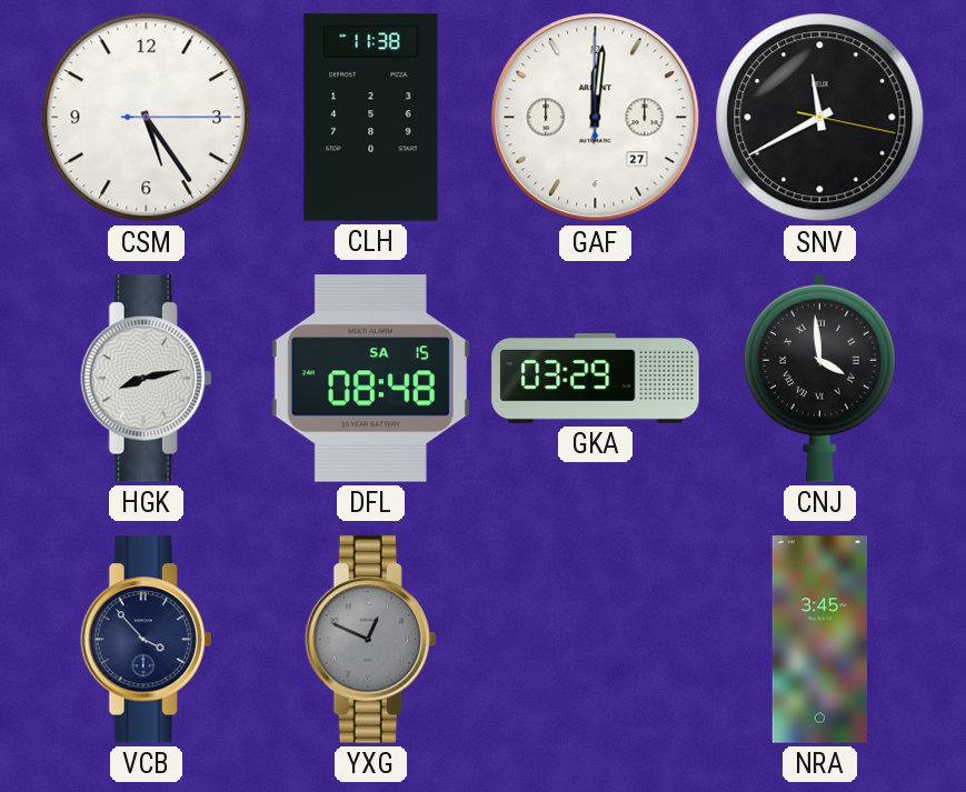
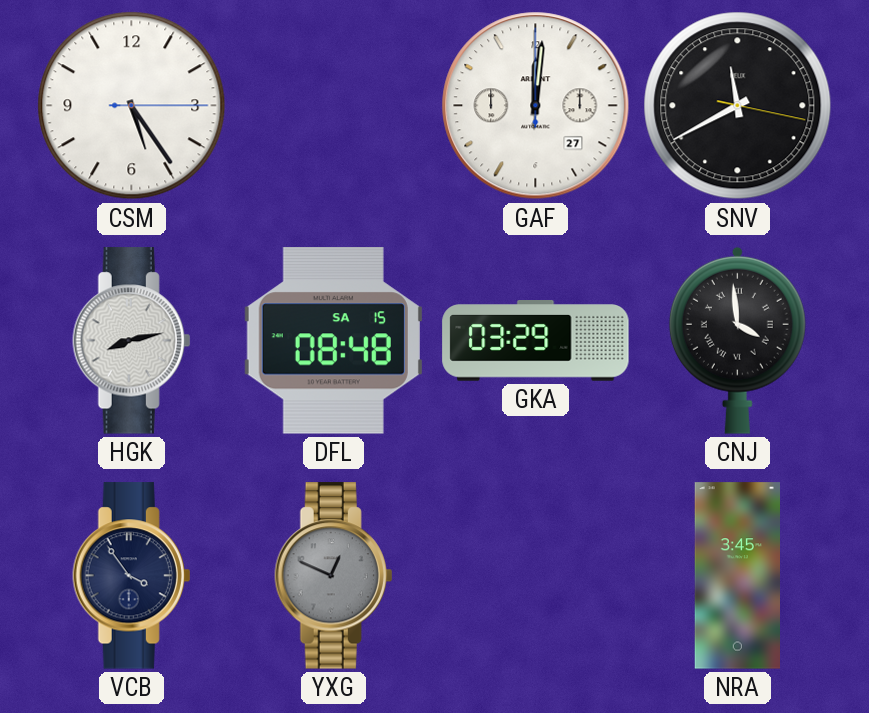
CLH: 11:38 -> none (371, 118)
VCB: 3:53 -> 3:54 (132, 576)
